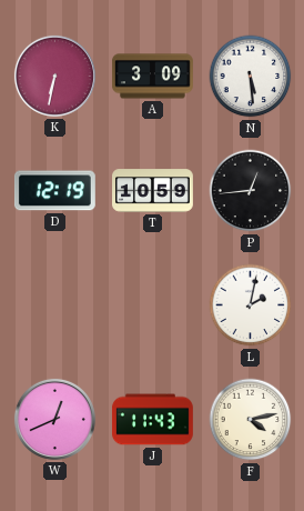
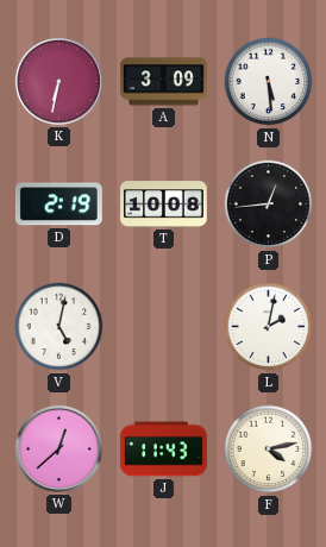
D: 12:19 -> 2:19 (58, 205)
T: 10:59 -> 10:08 (164, 205)
V: none -> 5:02 (59, 327)
W: 12:41 -> 12:38 (58, 448)
